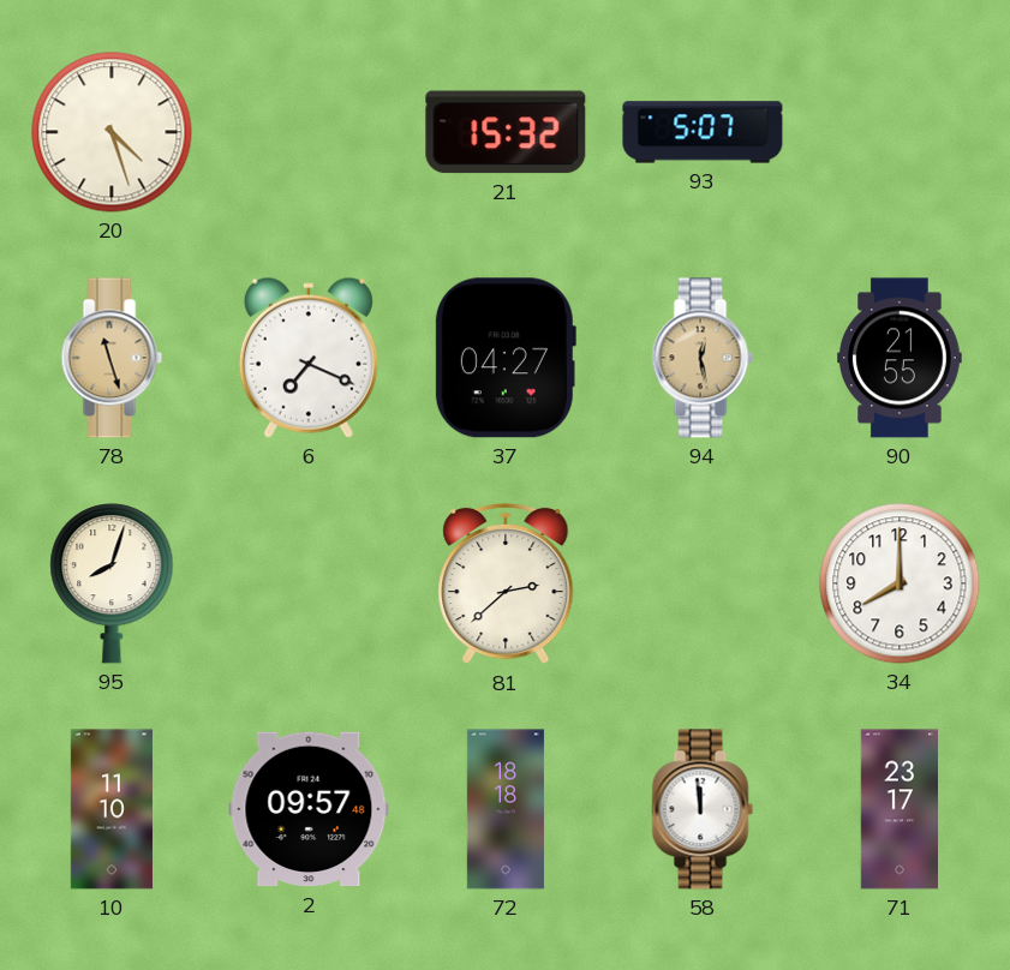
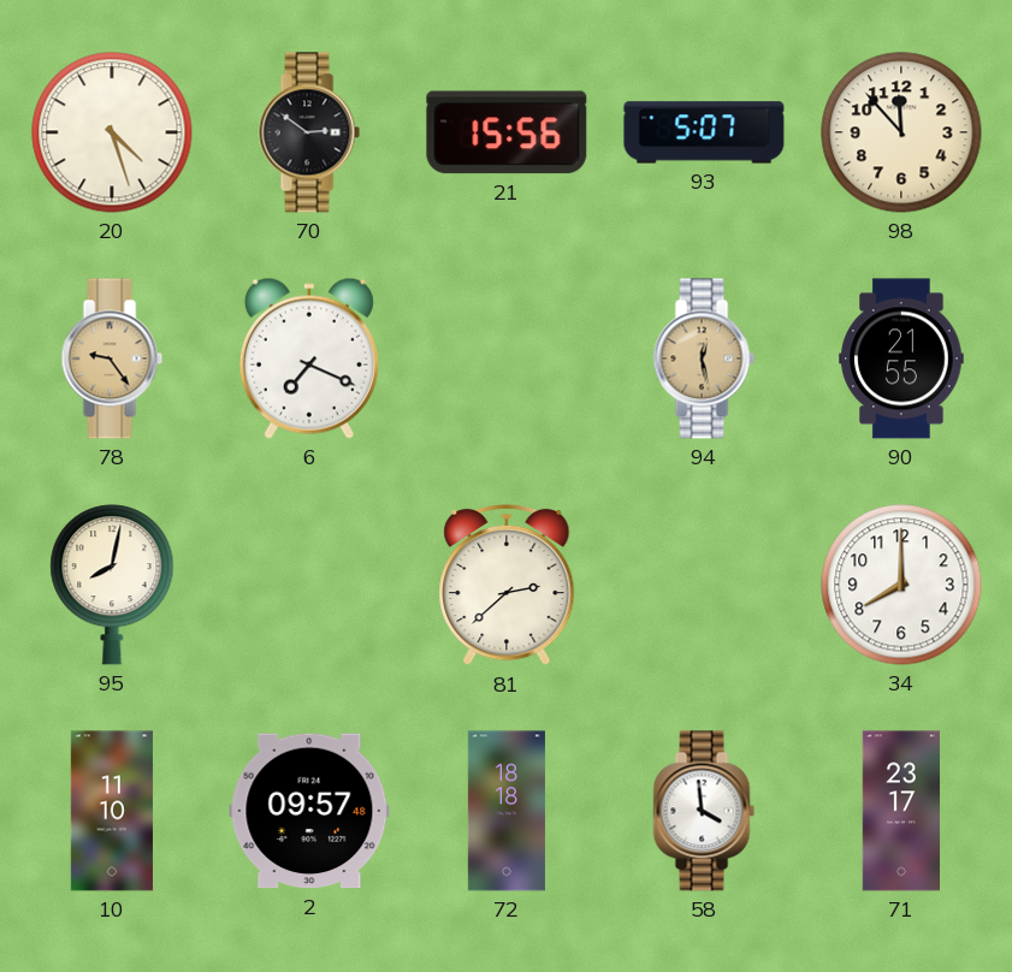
70: none -> 2:51 (309, 132)
21: 15:32 -> 15:56 (507, 132)
98: none -> 11:53 (901, 132)
78: 11:27 -> 9:24 (112, 358)
37: 04:27 -> none (504, 358)
95: 8:03 -> 8:02 (112, 585)
58: 11:59 -> 3:59 (704, 811)
